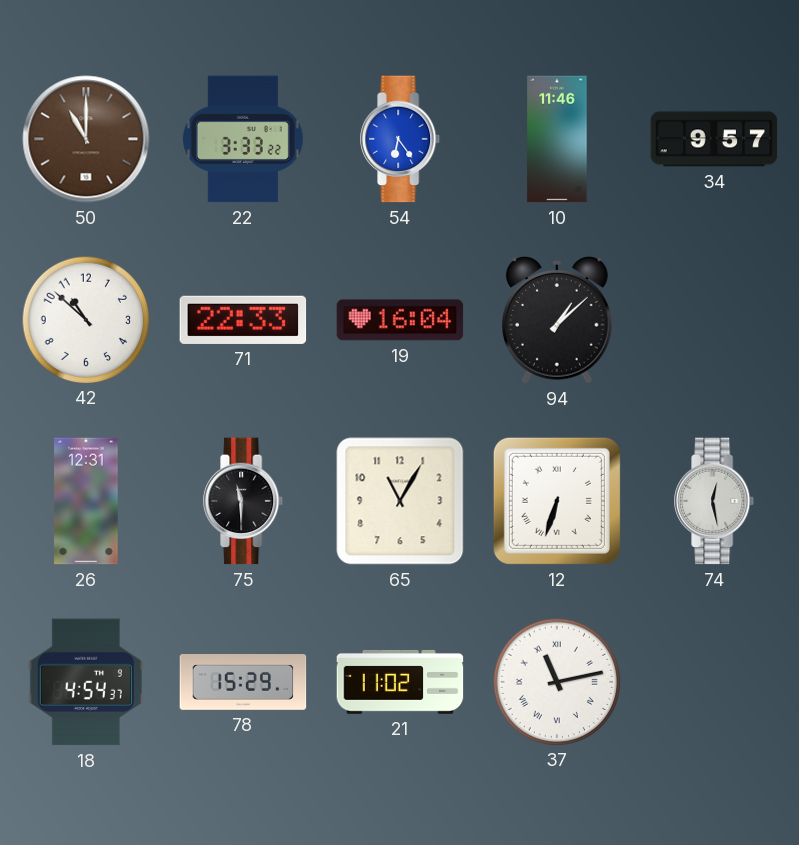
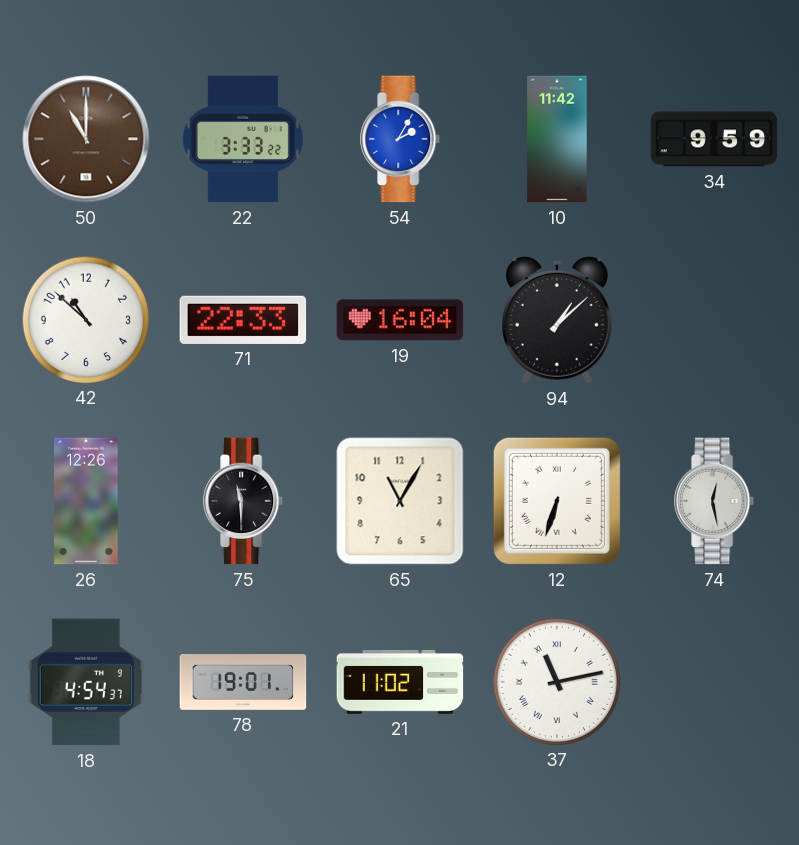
54: 6:24 -> 2:05 (401, 139)
10: 11:46 -> 11:42 (557, 139)
34: 9:57 -> 9:59 (714, 139)
26: 12:31 -> 12:26 (86, 501)
78: 15:29 -> 19:01 (243, 683)
